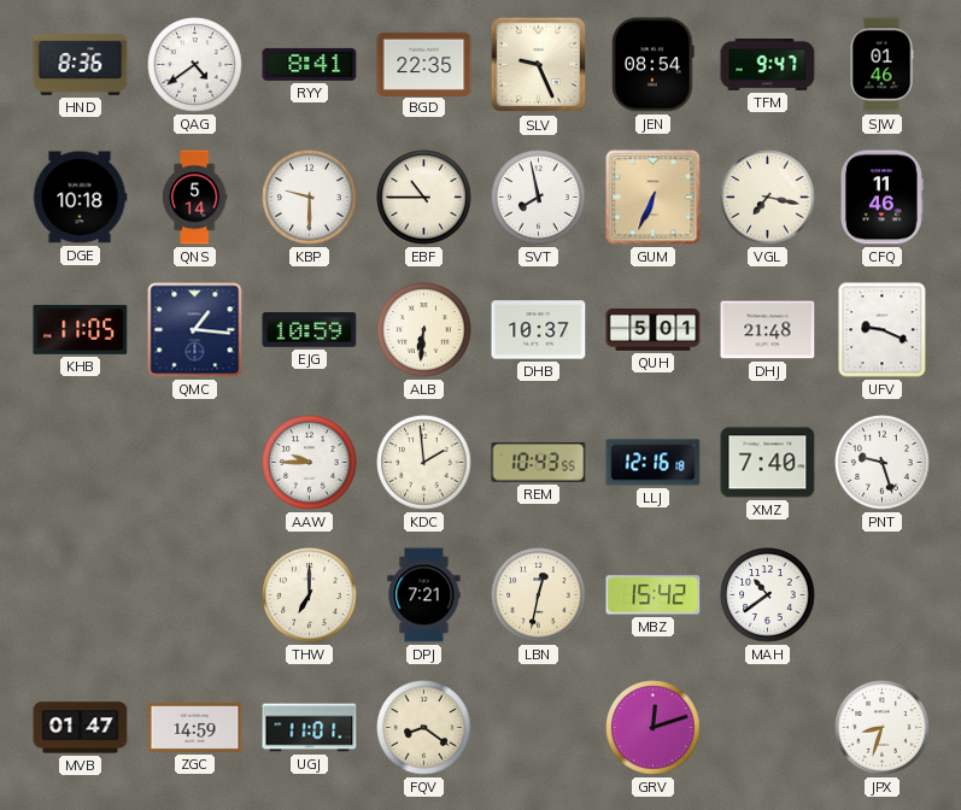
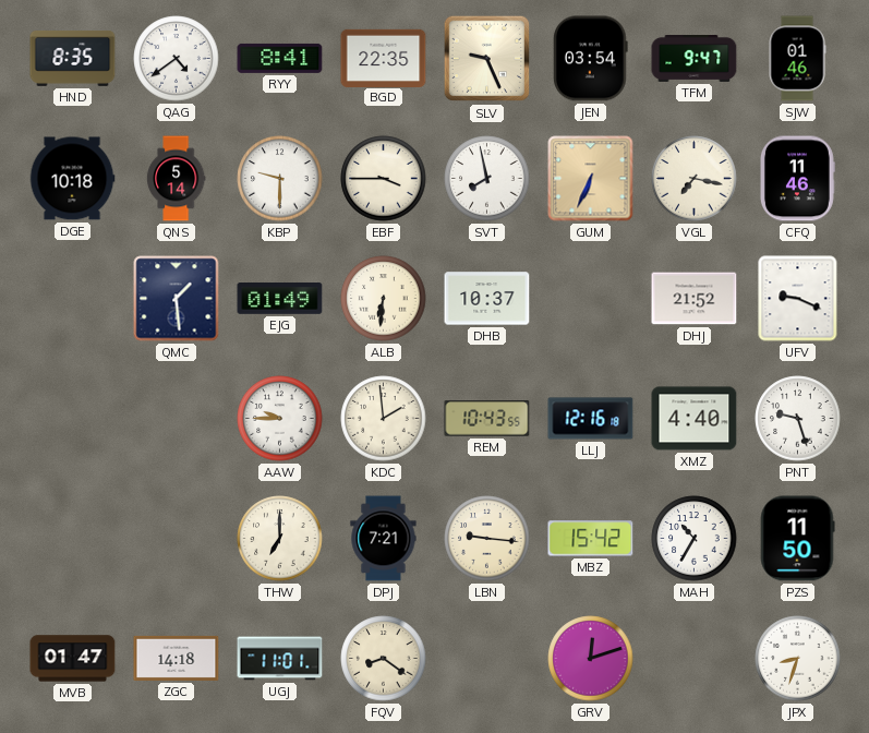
HND: 8:36 -> 8:35 (73, 58)
JEN: 08:54 -> 03:54 (591, 59)
EBF: 10:45 -> 3:45 (384, 179)
KHB: 11:05 -> none (81, 329)
QMC: 1:16 -> 1:29 (177, 299)
EJG: 10:59 -> 01:49 (280, 299)
QUH: 5:01 -> none (654, 329)
DHJ: 21:48 -> 21:52 (695, 299)
XMZ: 7:40 -> 4:40 (695, 419)
LBN: 12:32 -> 9:16 (487, 539)
MAH: 10:39 -> 10:35 (695, 539)
PZS: none -> 11:50 (797, 539)
ZGC: 14:59 -> 14:18 (177, 658)
